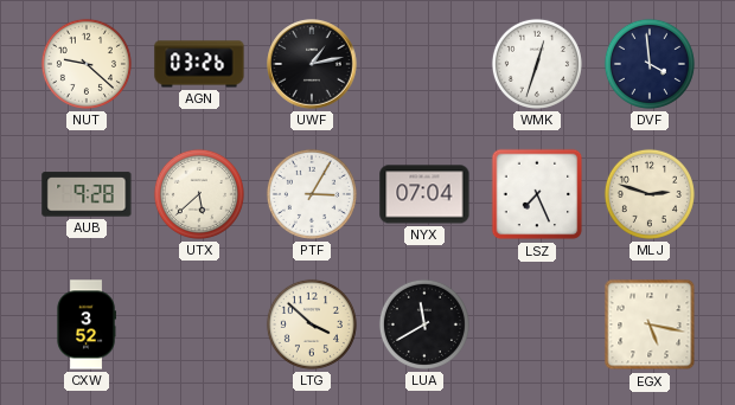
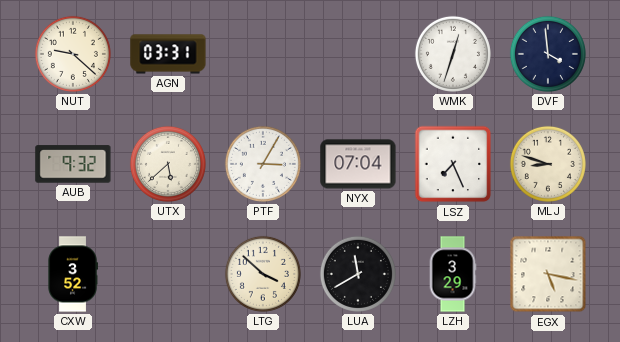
AGN: 03:26 -> 03:31 (168, 54)
UWF: 1:13 -> none (312, 64)
AUB: 9:28 -> 9:32 (73, 164)
MLJ: 2:48 -> 8:48 (548, 164)
LZH: none -> 3:29 (453, 274)
